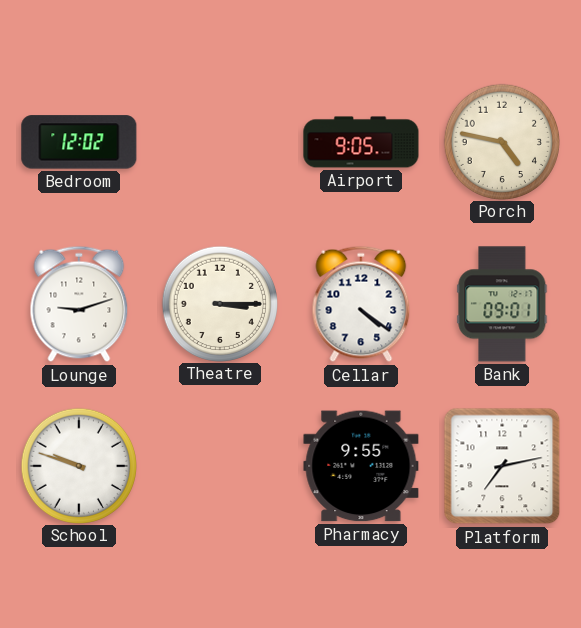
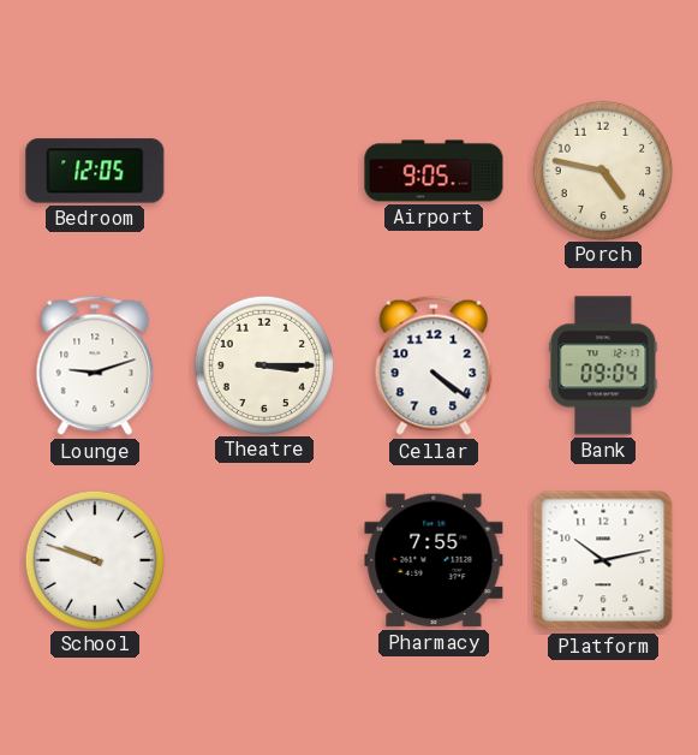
Bedroom: 12:02 -> 12:05 (95, 171)
Bank: 09:01 -> 09:04 (603, 365)
Pharmacy: 9:55 -> 7:55 (434, 560)
Platform: 7:13 -> 10:13 (603, 560)
